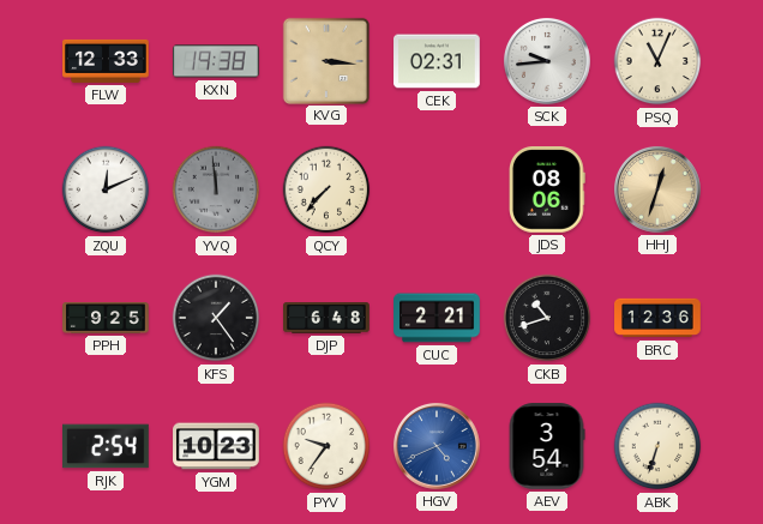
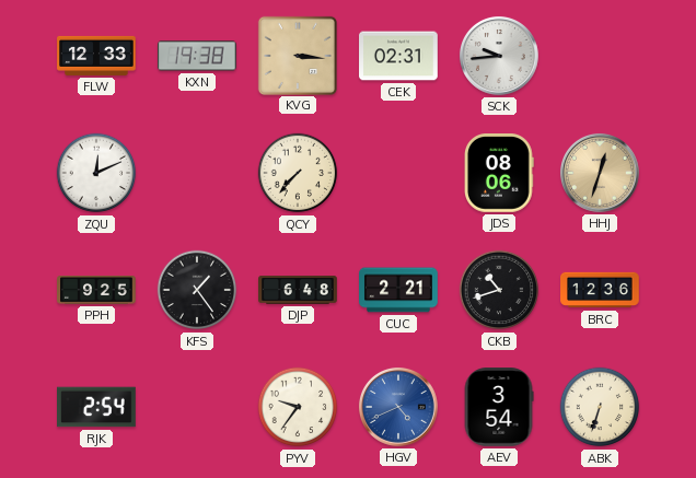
PSQ: 11:04 -> none (657, 61)
YVQ: 11:59 -> none (216, 189)
YGM: 10:23 -> none (216, 446)
